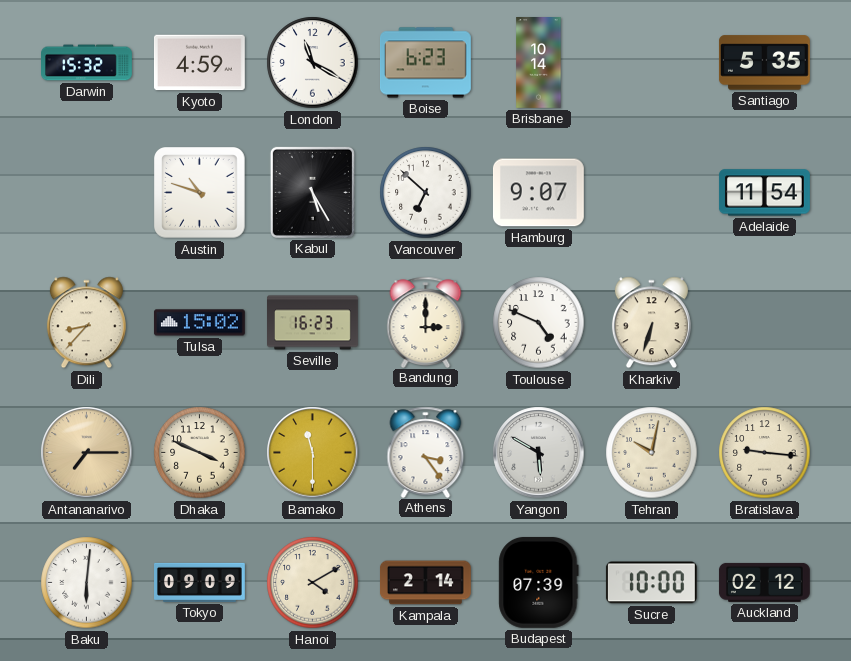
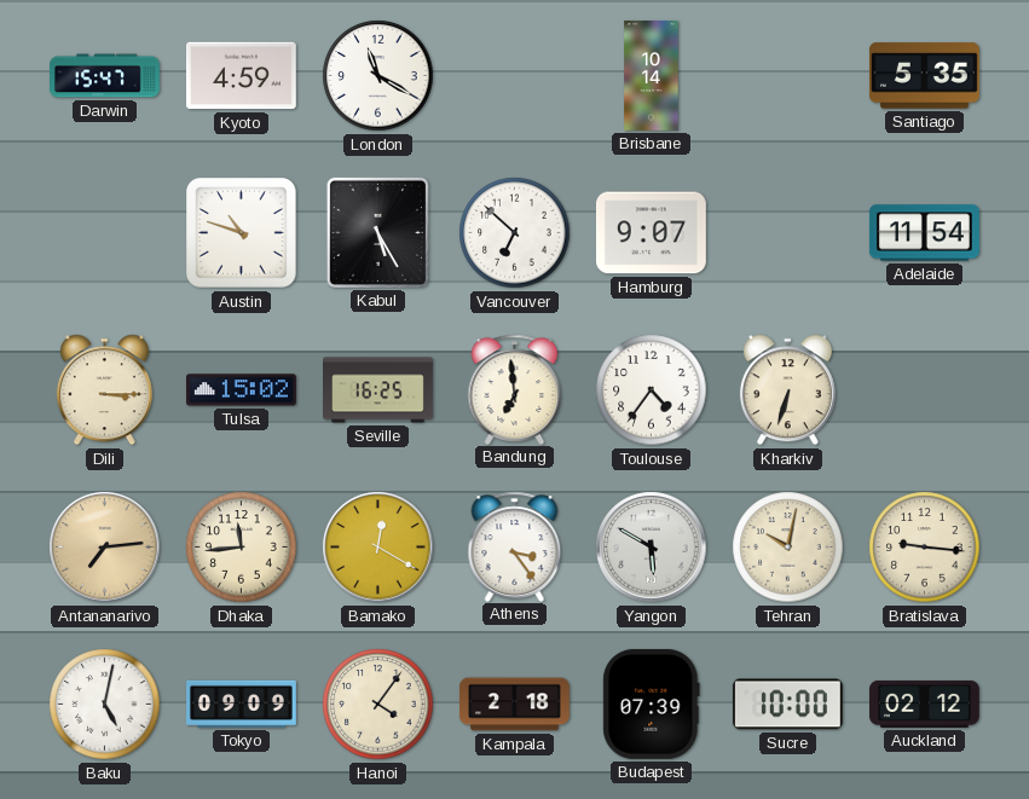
Darwin: 15:32 -> 15:47 (105, 76)
Boise: 6:23 -> none (426, 63)
Dili: 8:37 -> 3:15 (104, 390)
Seville: 16:23 -> 16:25 (378, 390)
Bandung: 3:00 -> 6:59 (515, 389)
Toulouse: 4:49 -> 4:36 (652, 390)
Antananarivo: 7:15 -> 7:14 (105, 548)
Dhaka: 3:49 -> 11:44 (242, 548)
Bamako: 11:30 -> 12:20 (378, 548)
Baku: 6:01 -> 5:02 (105, 705)
Hanoi: 4:10 -> 4:06 (378, 705)
Kampala: 2:14 -> 2:18 (514, 705)
